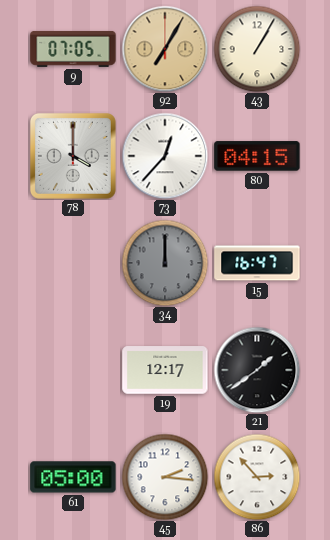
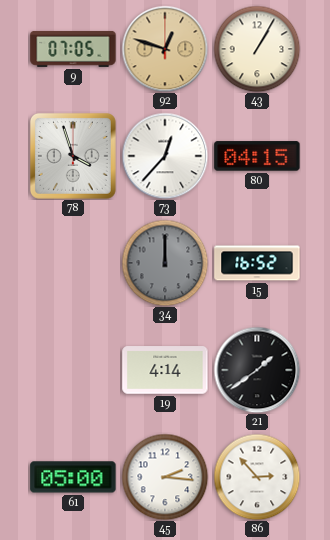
92: 7:05 -> 12:48 (165, 49)
78: 4:00 -> 3:57 (73, 156)
15: 16:47 -> 16:52 (257, 263)
19: 12:17 -> 4:14 (165, 370)
